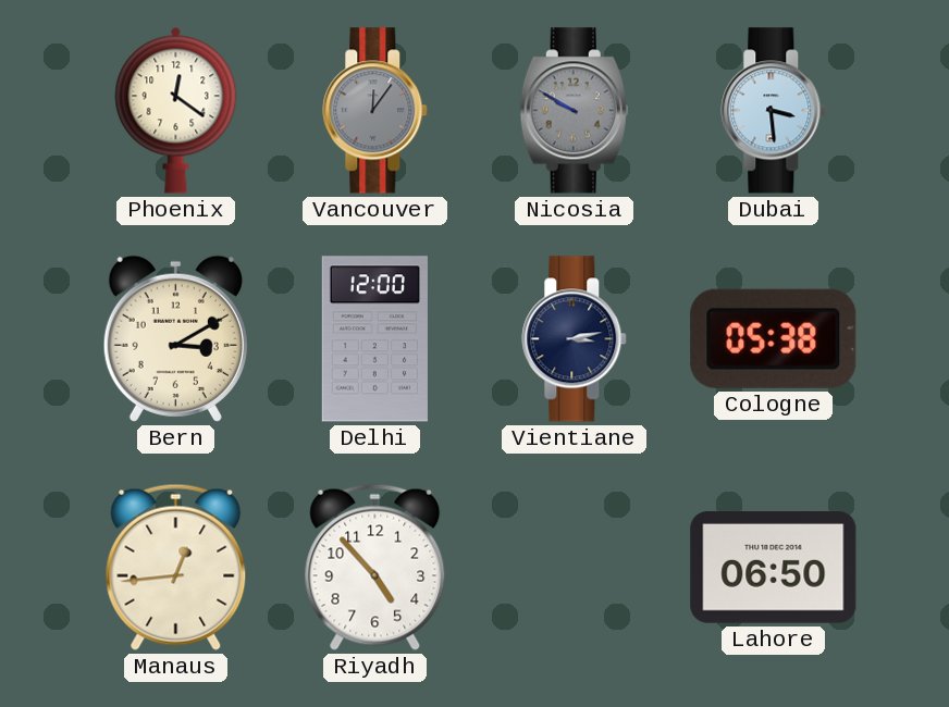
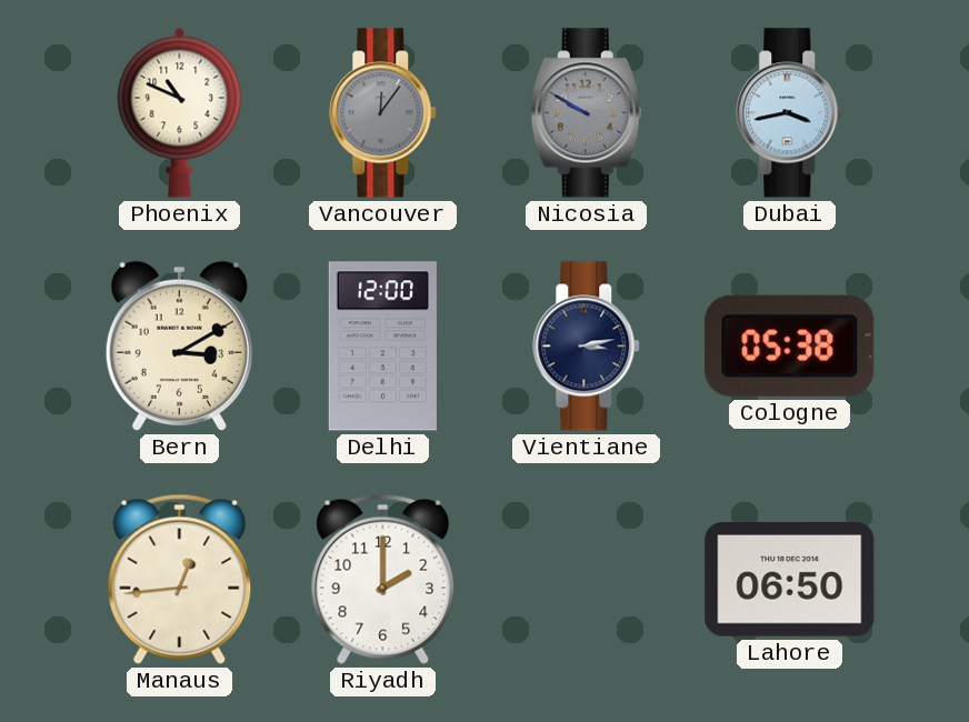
Phoenix: 12:21 -> 10:49 (180, 112)
Dubai: 3:29 -> 3:43 (790, 113)
Riyadh: 4:53 -> 2:00 (383, 579)
